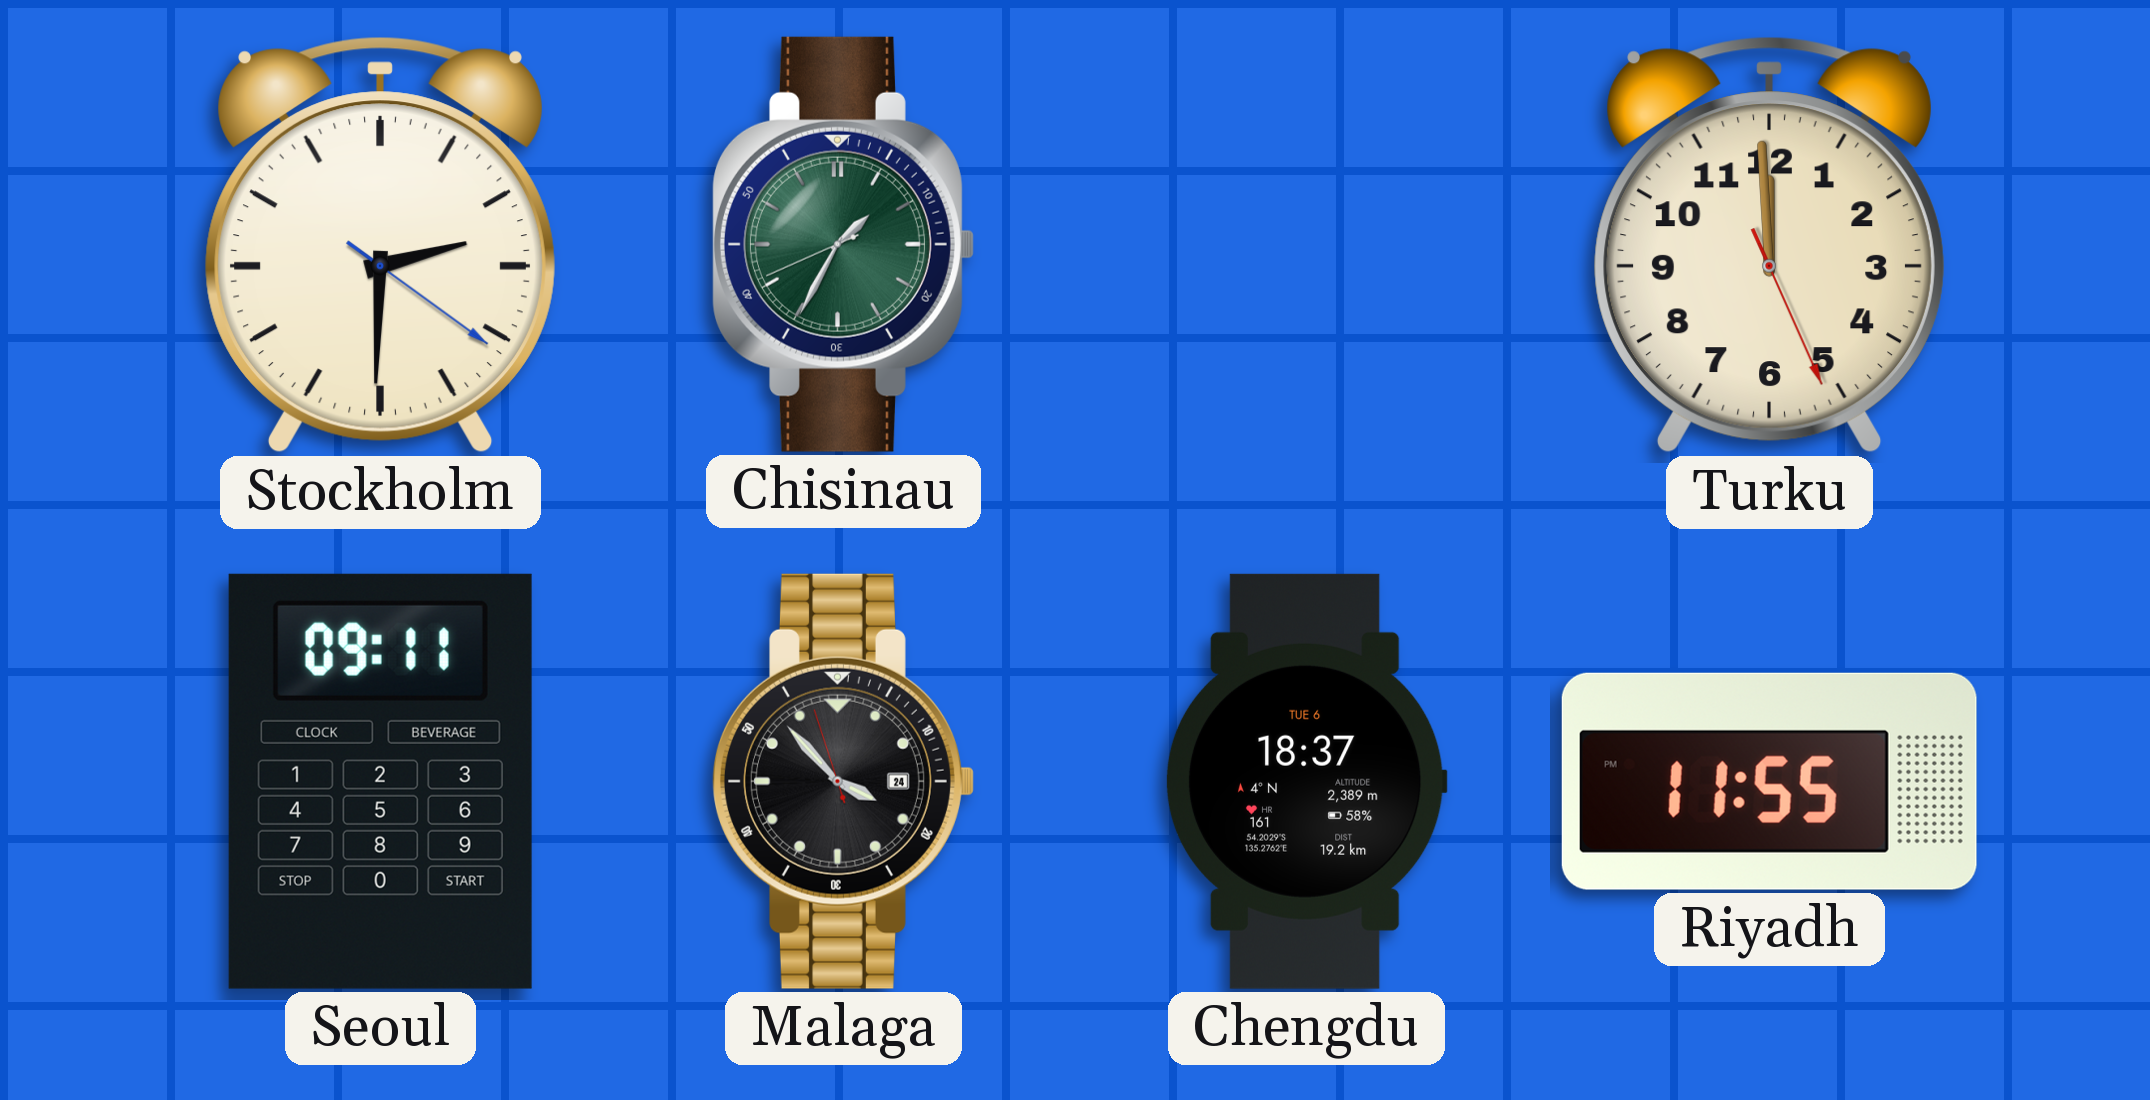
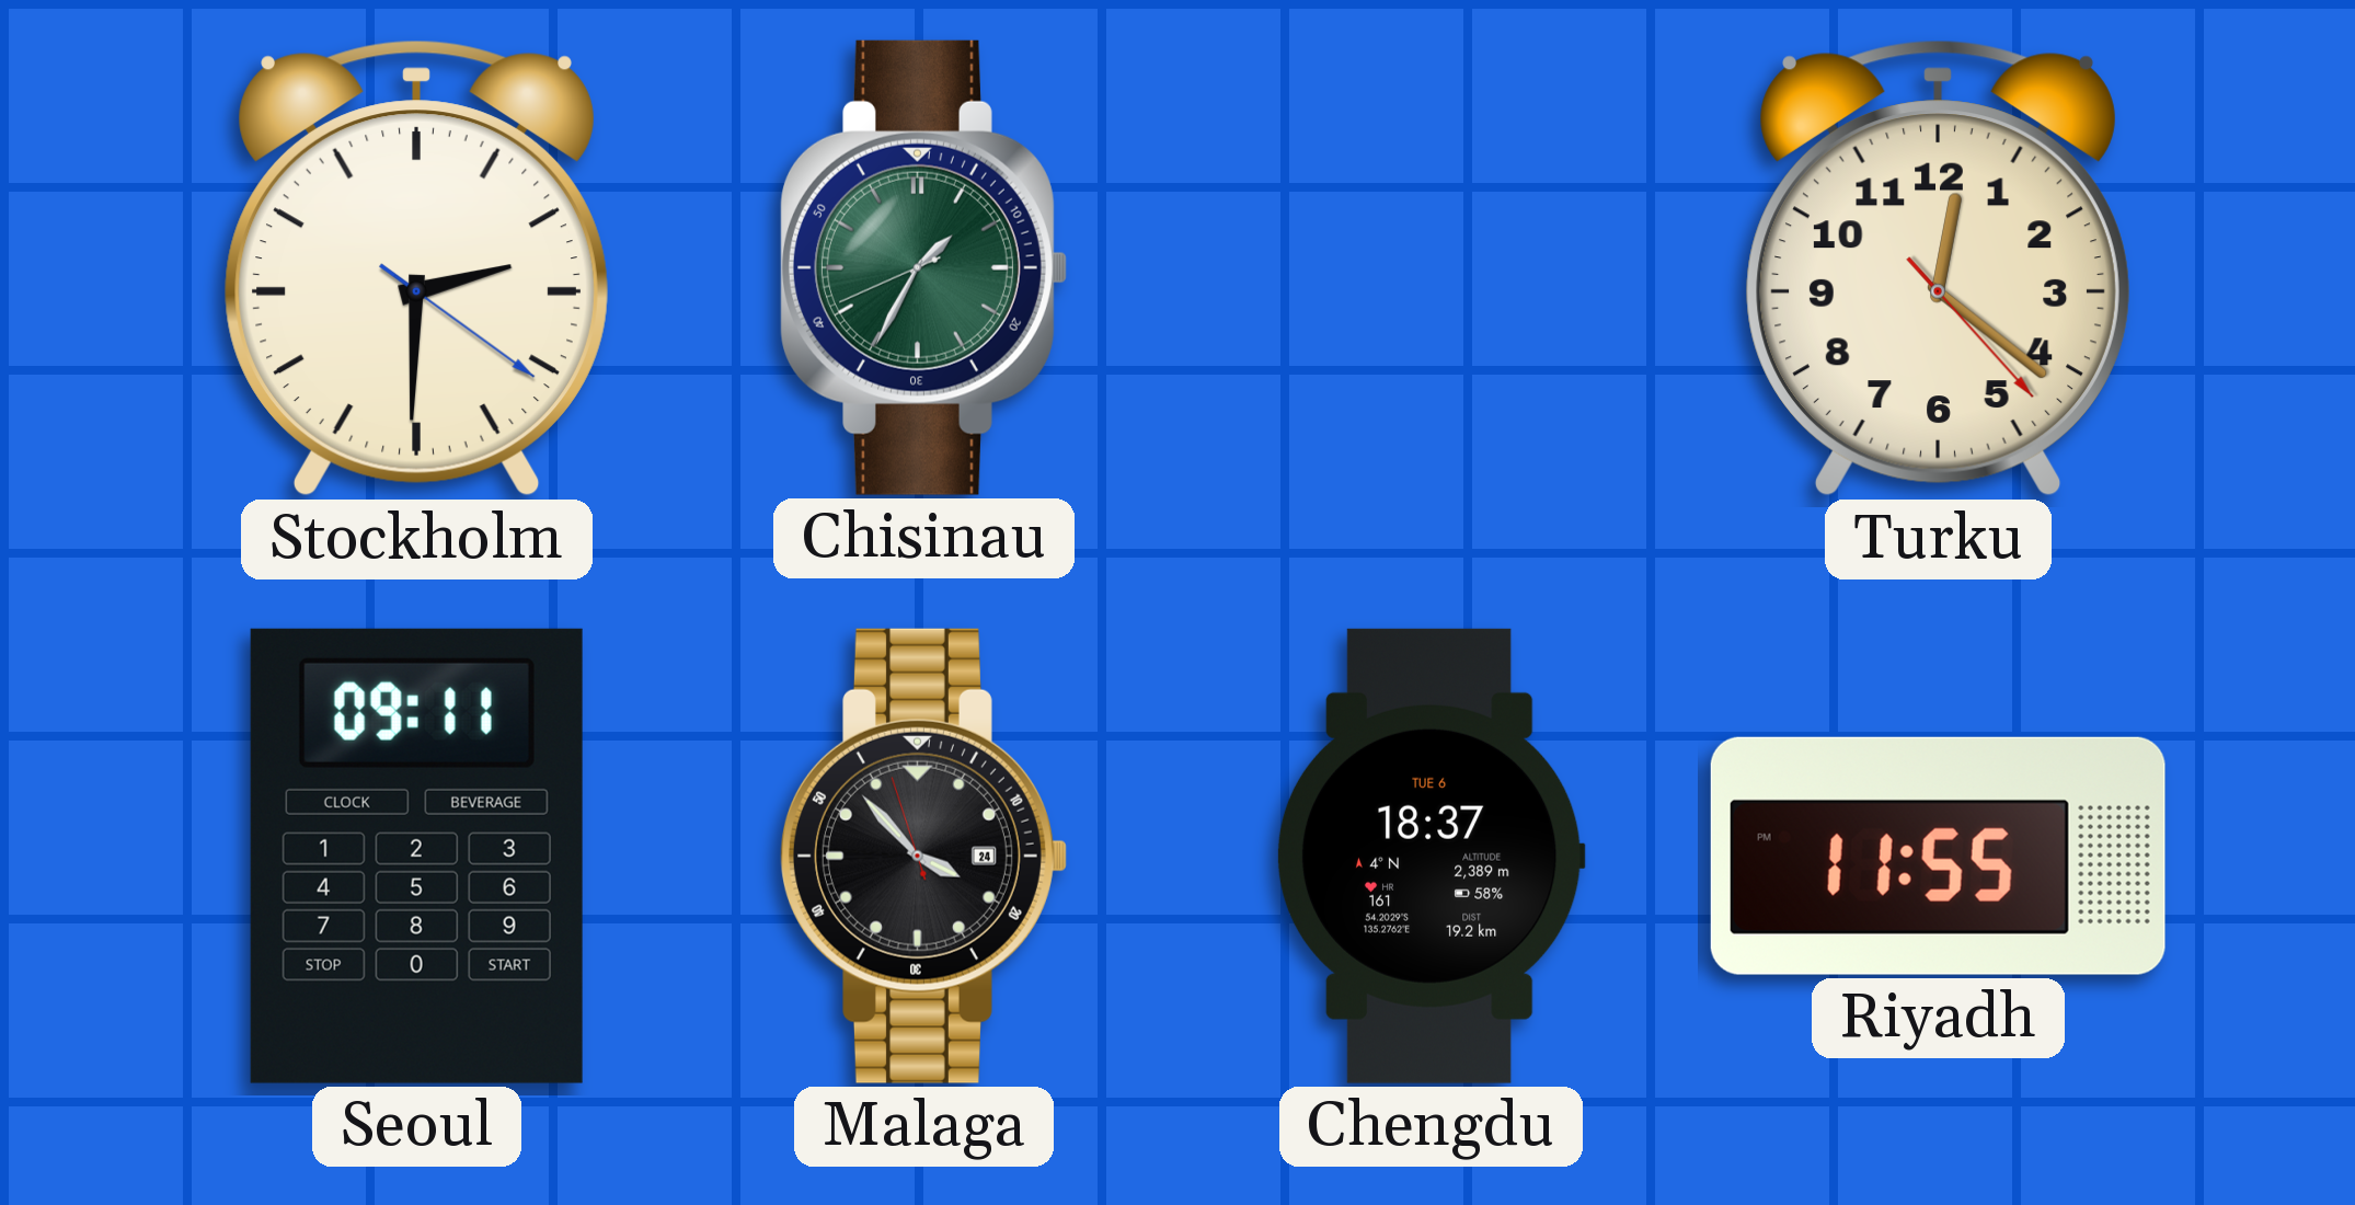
Turku: 11:59 -> 12:21 (1938, 268)
